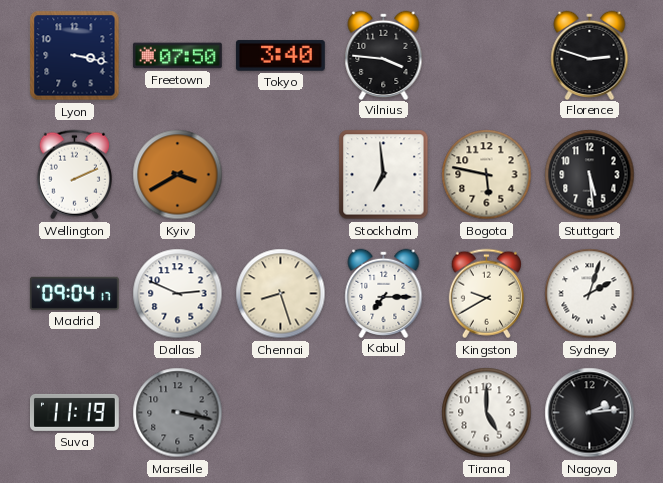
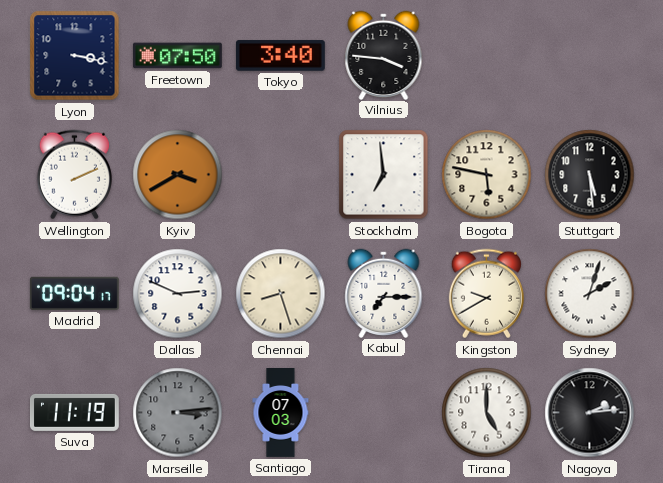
Florence: 2:48 -> none (590, 55)
Marseille: 3:17 -> 3:14 (178, 413)
Santiago: none -> 07:03 (281, 413)
